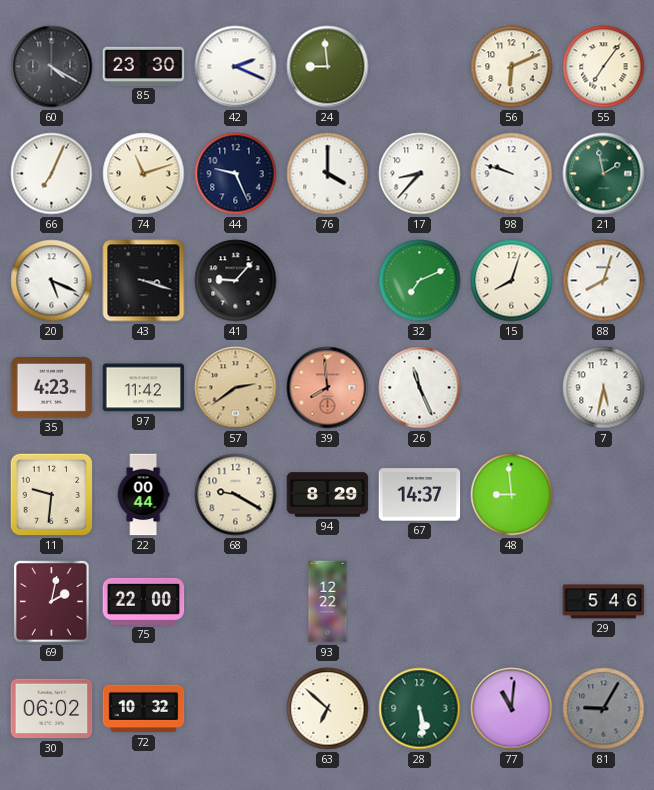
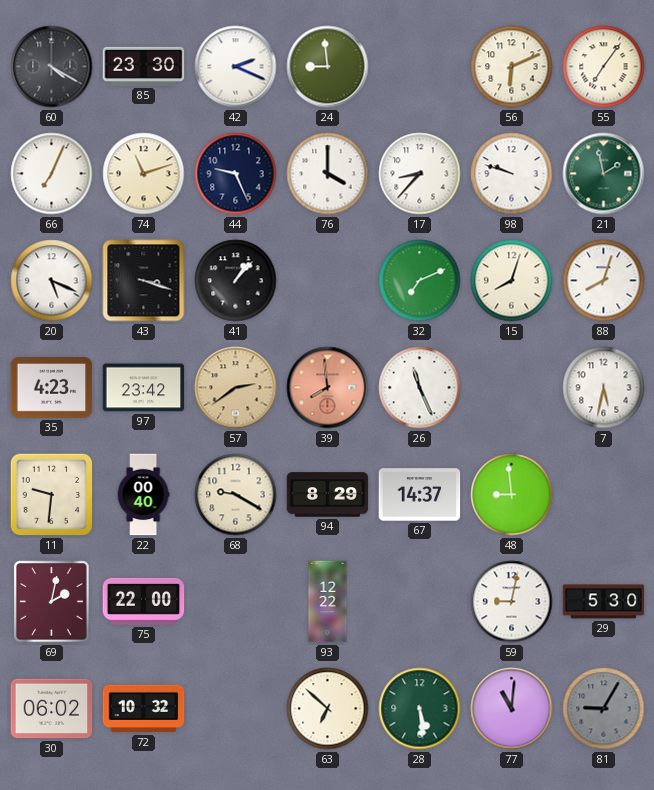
41: 9:07 -> 1:07 (236, 281)
97: 11:42 -> 23:42 (144, 388)
22: 00:44 -> 00:40 (143, 495)
59: none -> 9:02 (512, 602)
29: 5:46 -> 5:30 (604, 602)
